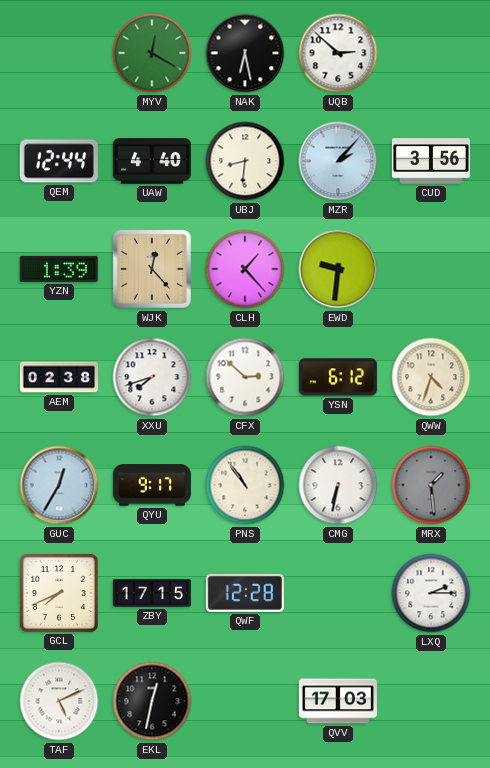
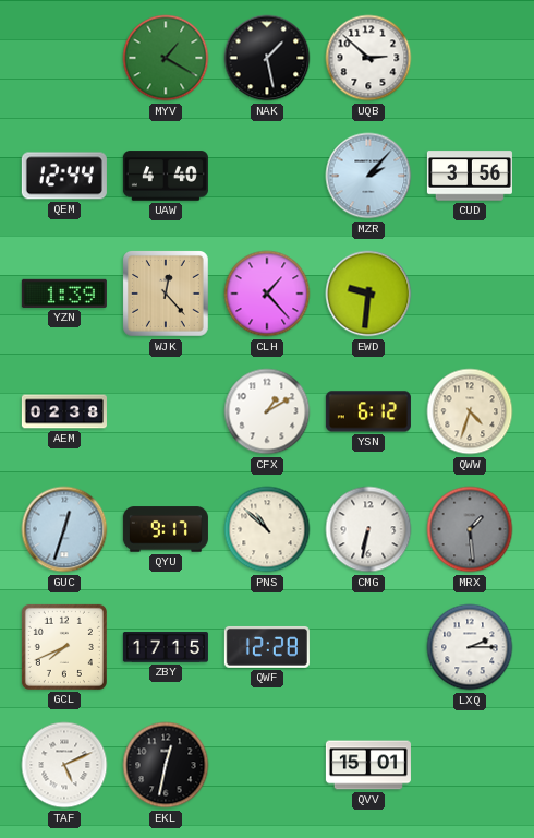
MYV: 12:20 -> 1:20 (166, 58)
NAK: 6:28 -> 1:28 (267, 58)
UBJ: 8:31 -> none (245, 161)
XXU: 7:42 -> none (152, 377)
CFX: 2:52 -> 1:10 (267, 411)
GUC: 12:35 -> 12:33 (64, 529)
PNS: 10:54 -> 10:52 (267, 529)
QVV: 17:03 -> 15:01 (368, 765)
